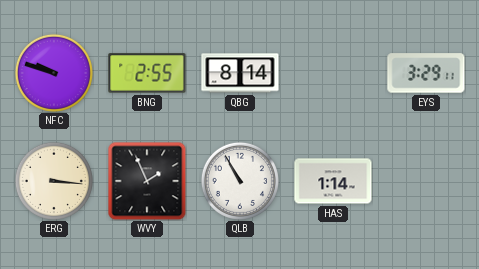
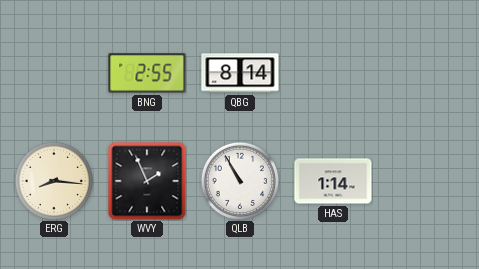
NFC: 9:48 -> none (54, 73)
EYS: 3:29 -> none (426, 73)
ERG: 3:16 -> 8:16 (54, 181)
